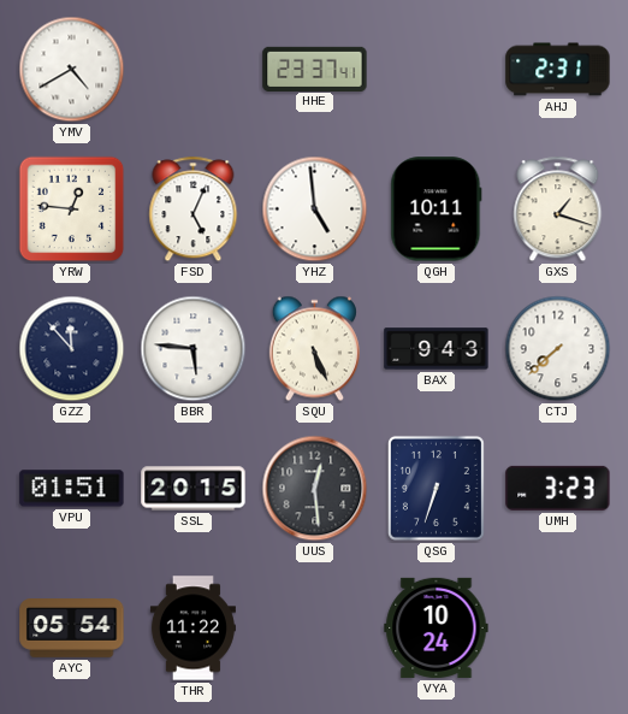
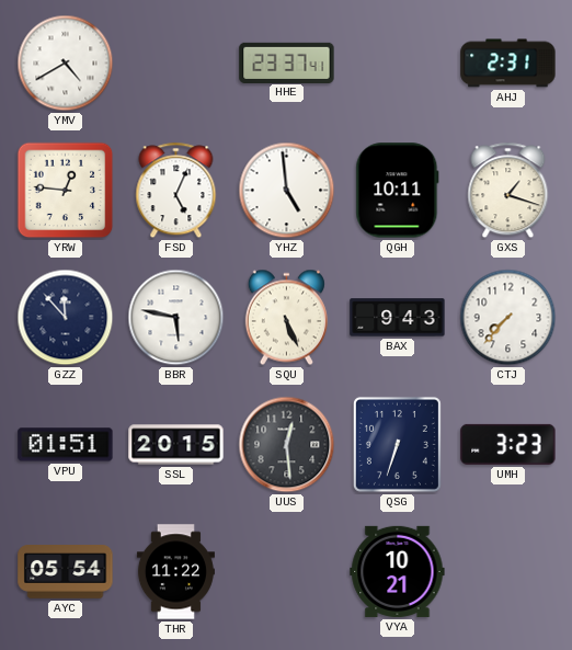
BBR: 5:46 -> 5:47 (176, 318)
CTJ: 7:38 -> 7:37 (508, 318)
VYA: 10:24 -> 10:21 (398, 571)
